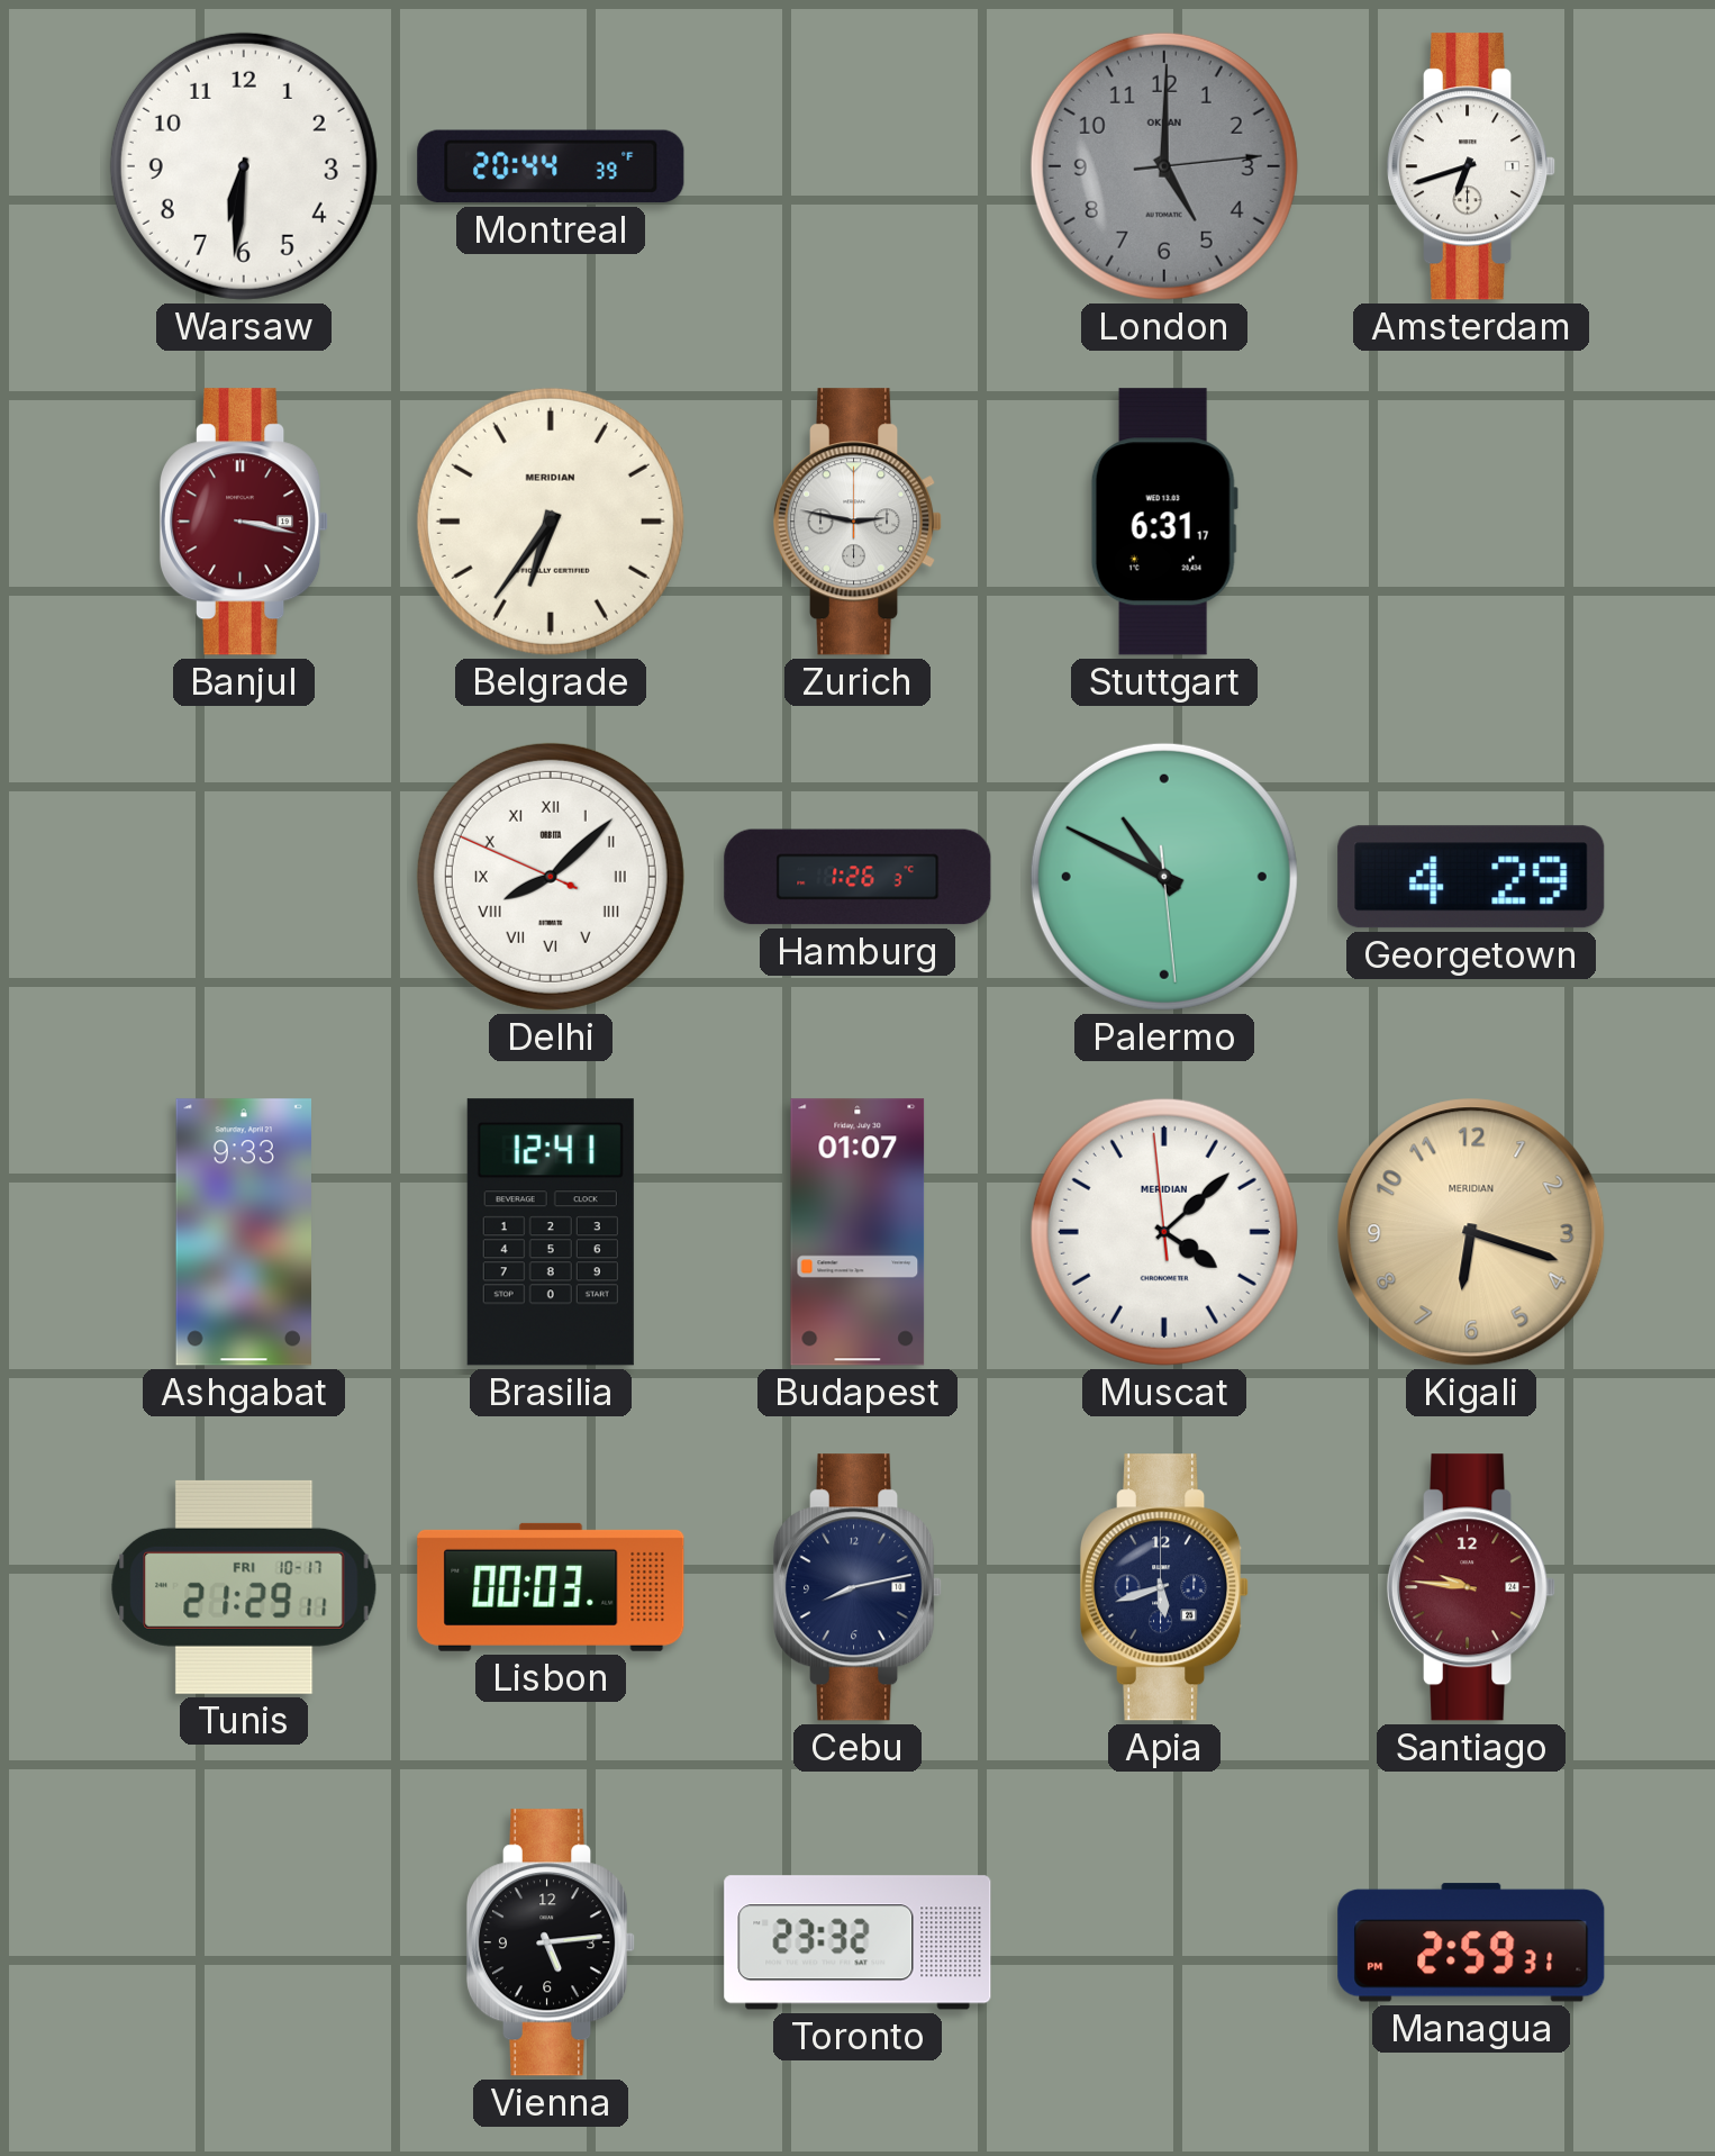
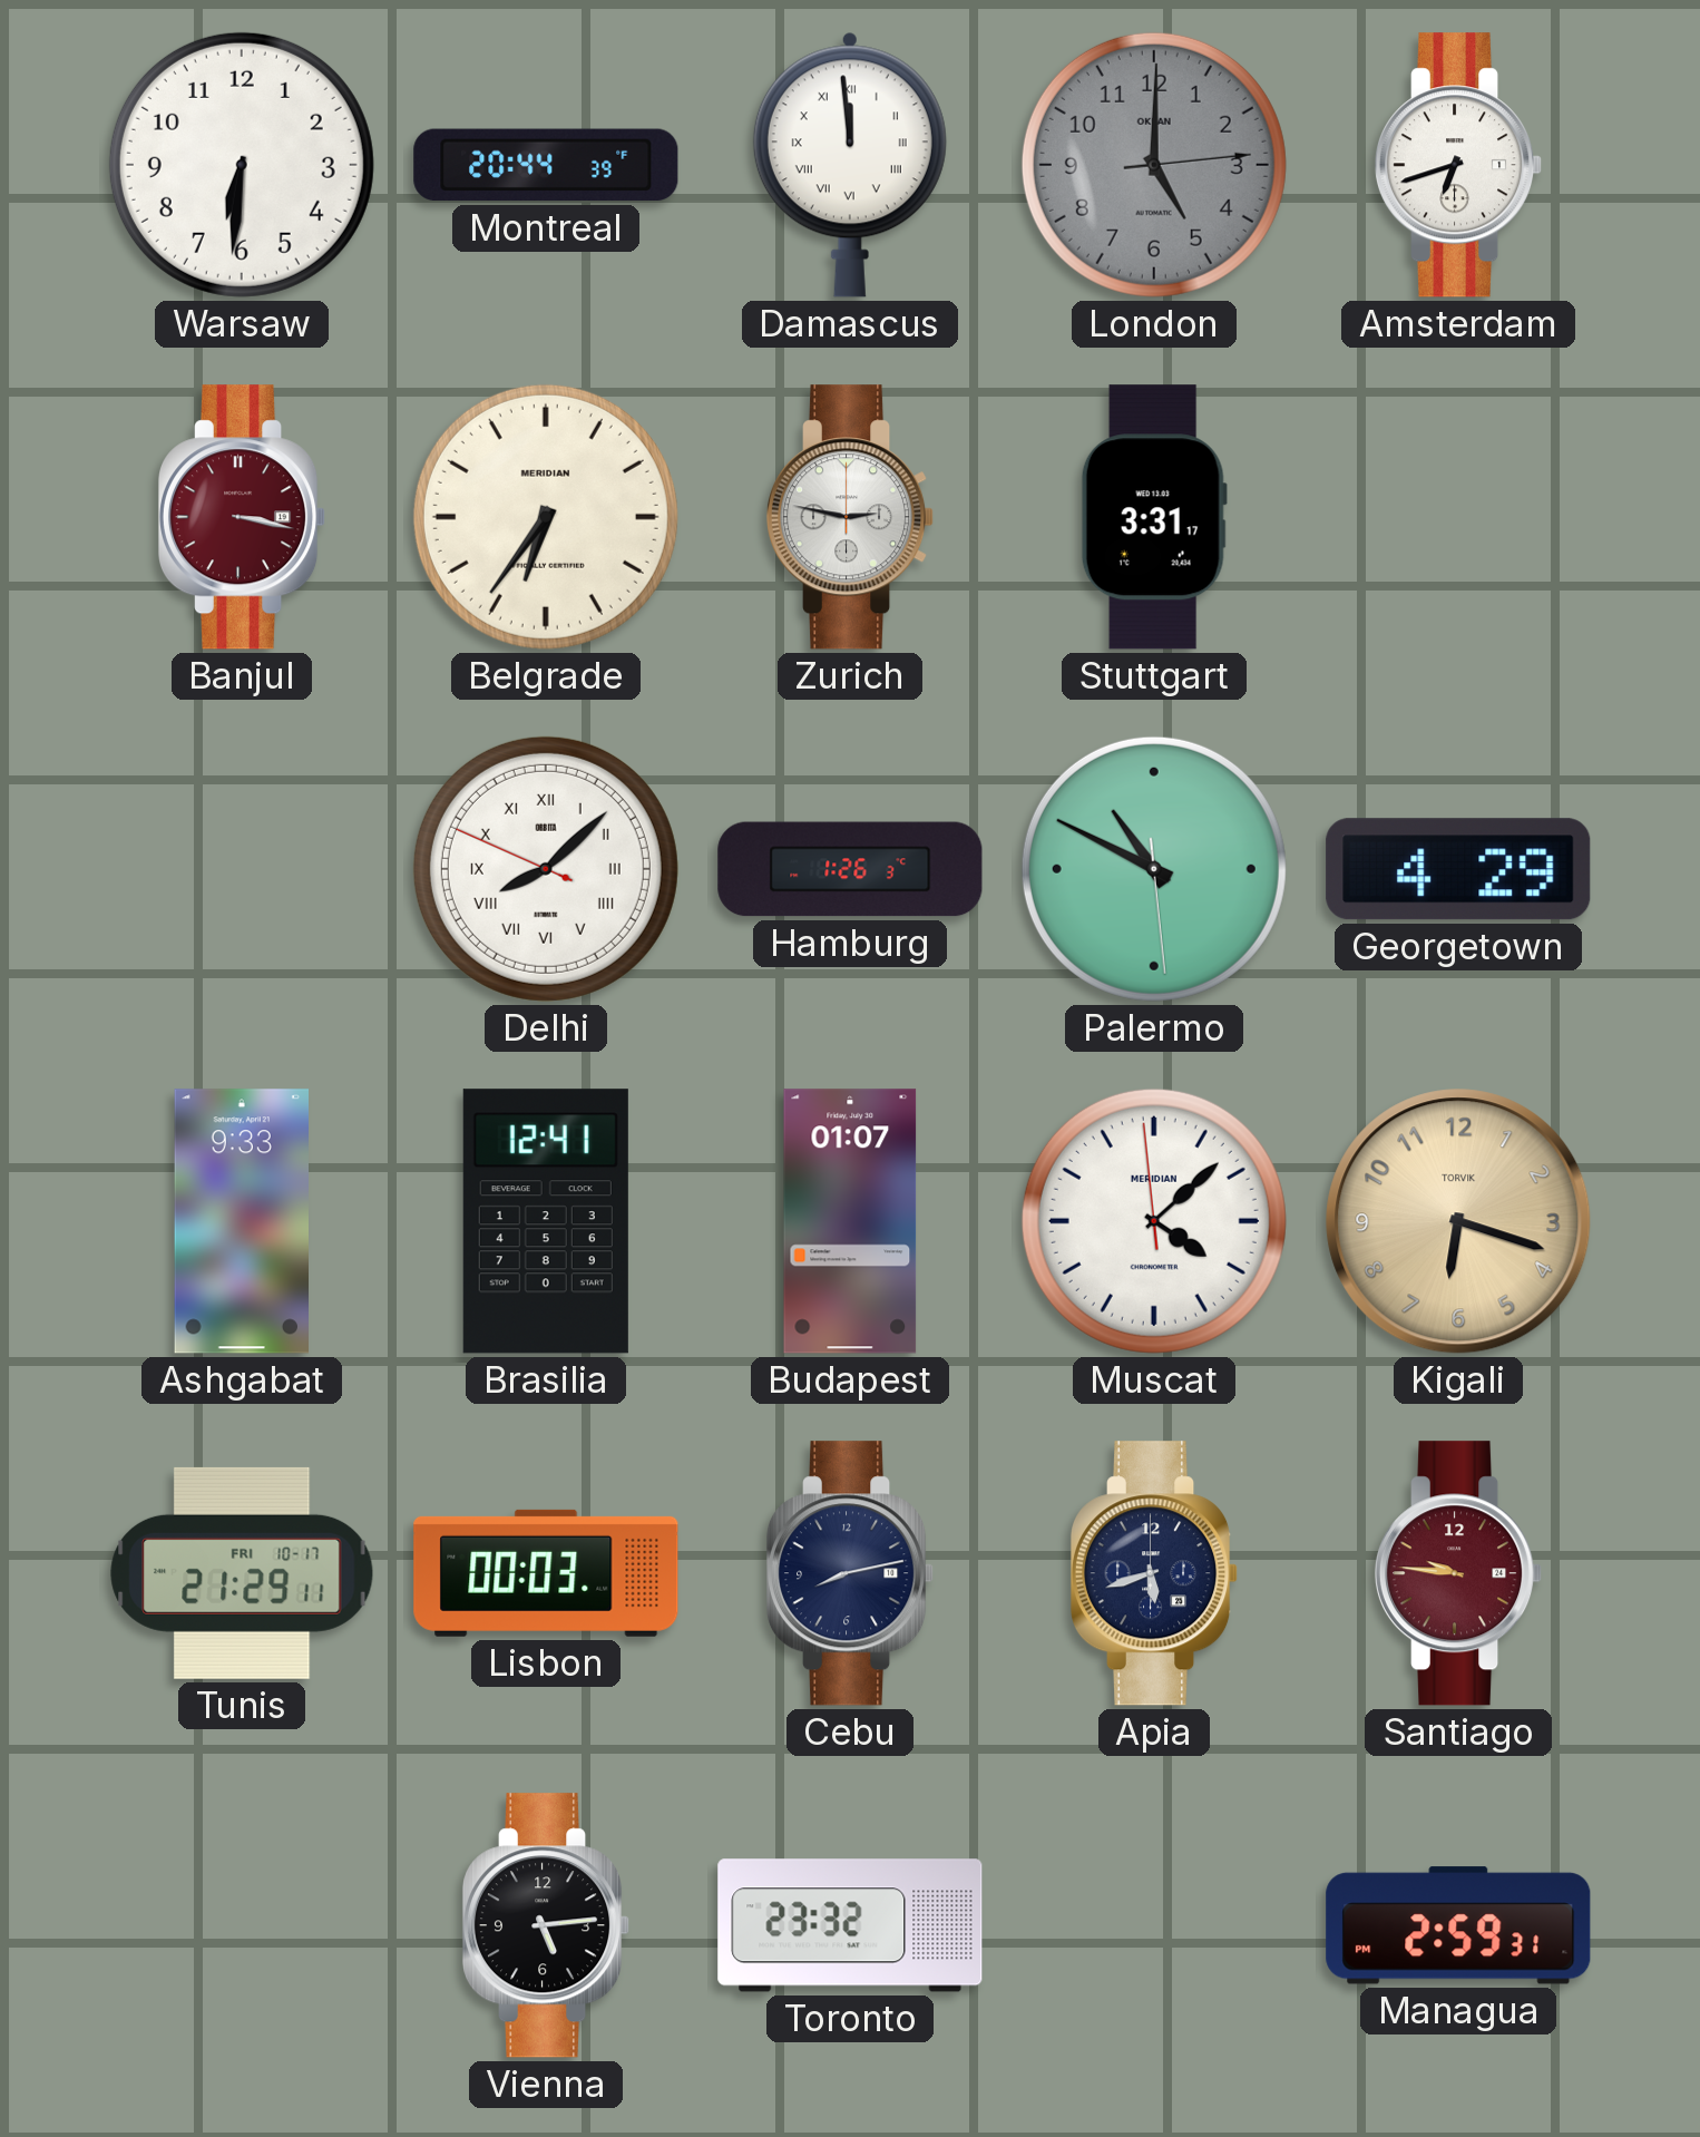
Damascus: none -> 11:59 (850, 165)
Stuttgart: 6:31 -> 3:31 (1154, 517)
Kigali brand: MERIDIAN -> TORVIK (1458, 1221)
